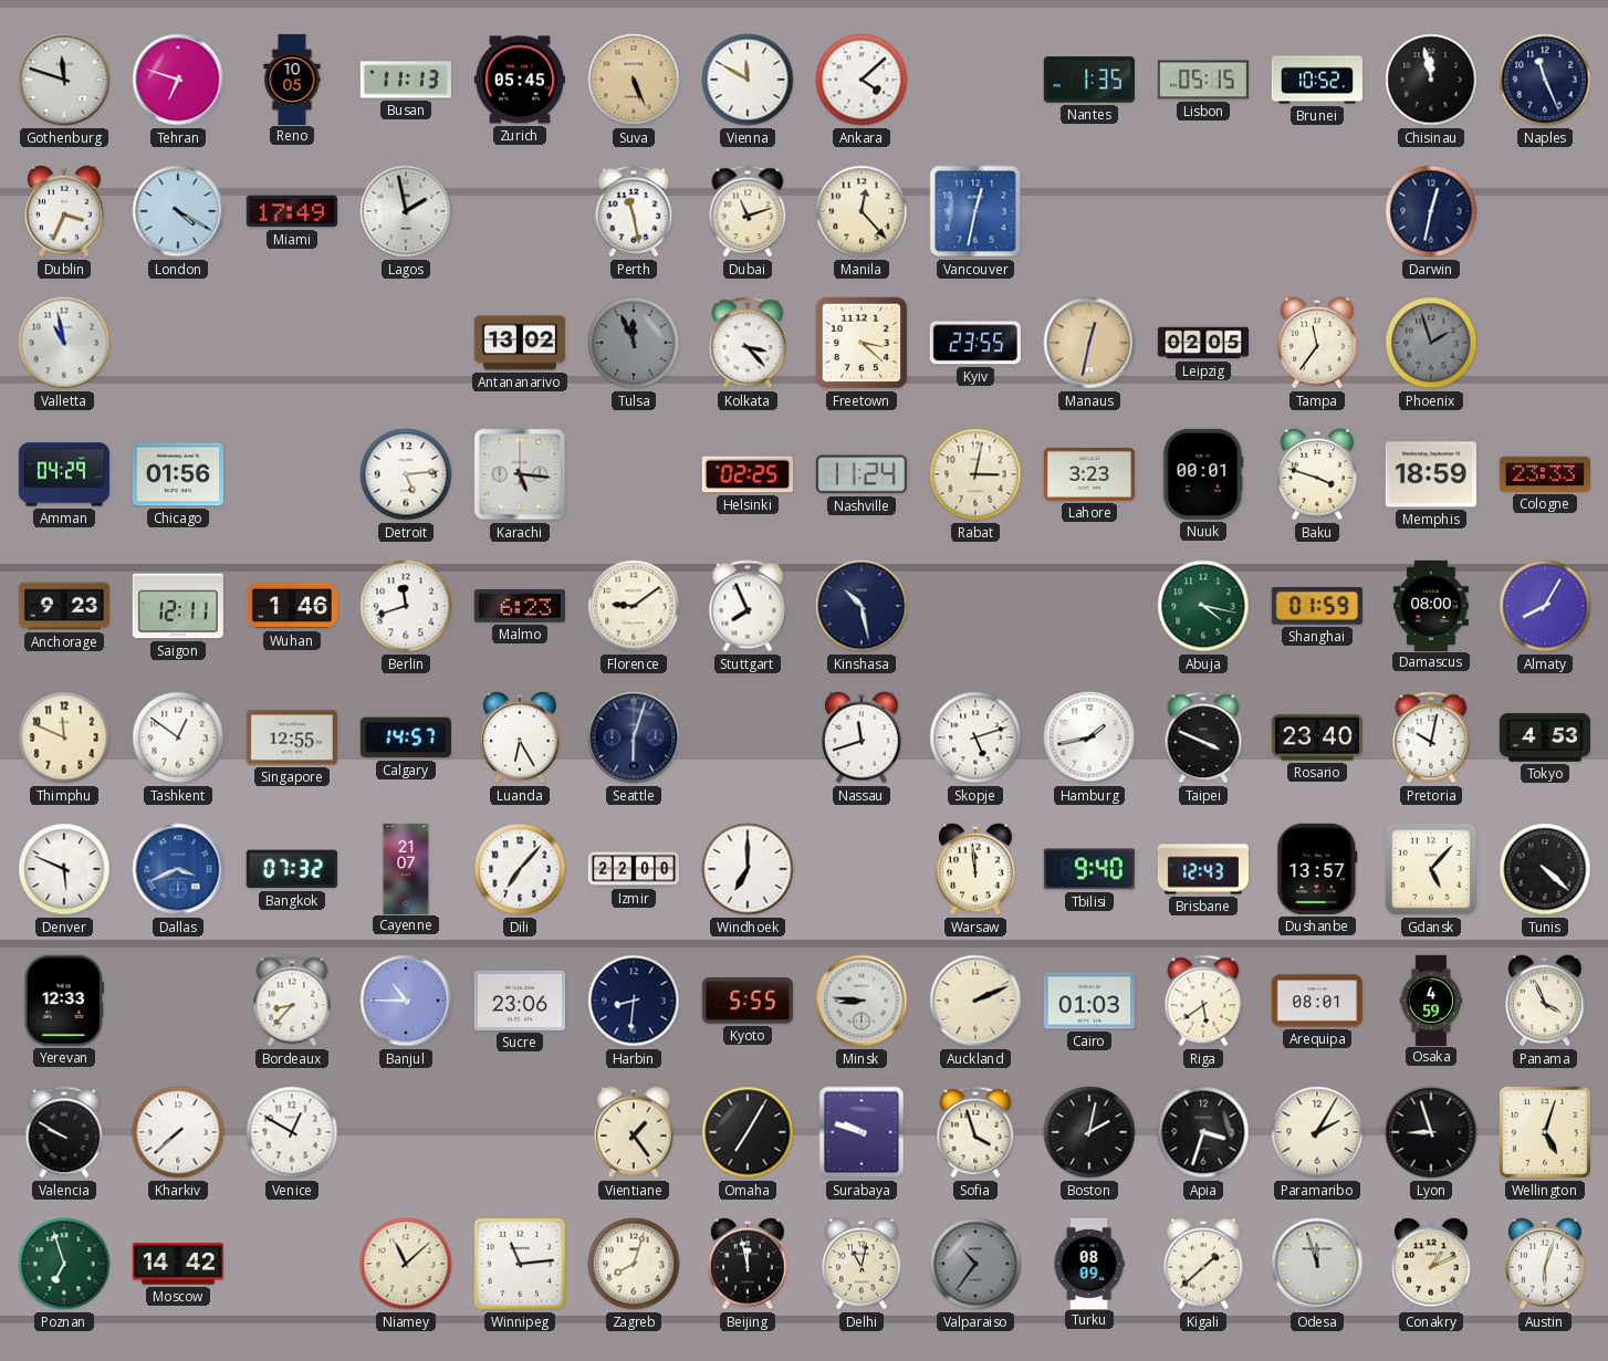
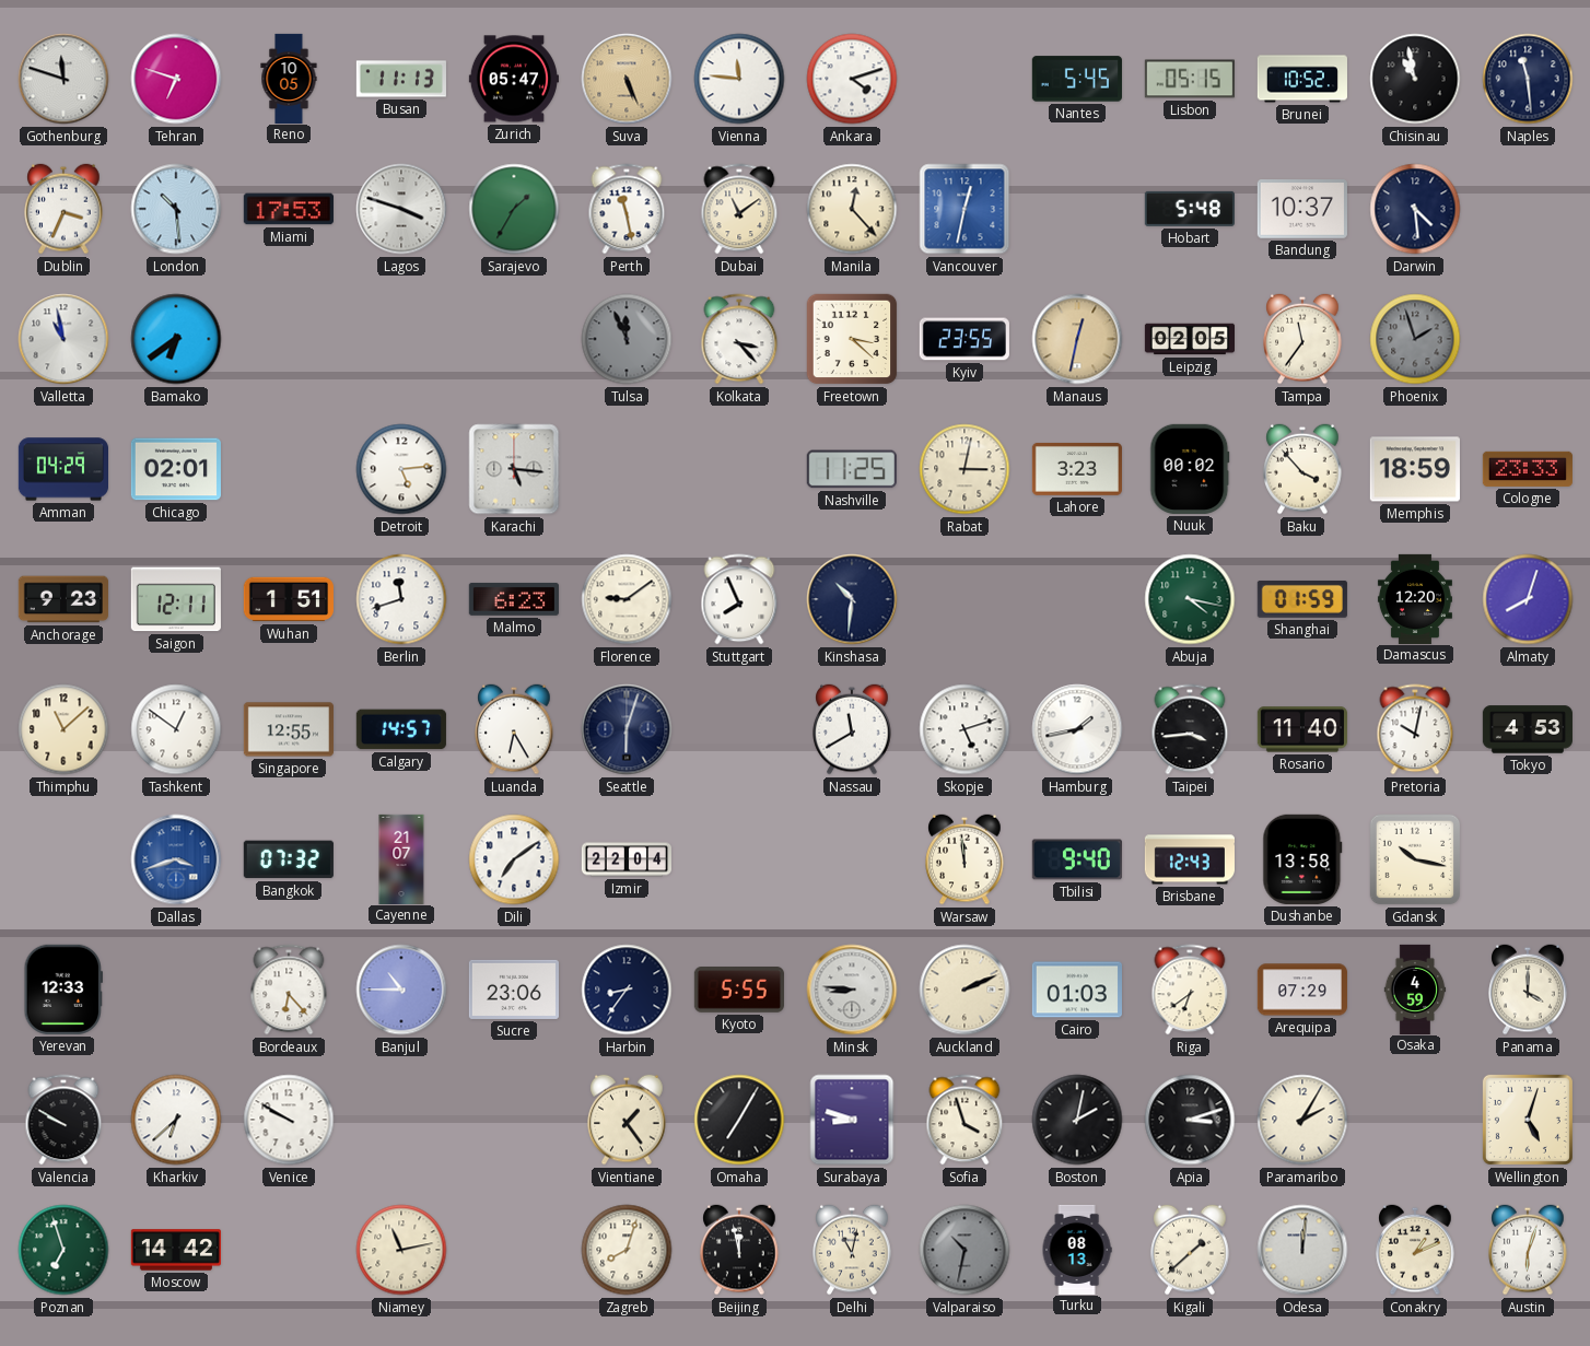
Zurich: 05:45 -> 05:47 (514, 79)
Vienna: 11:50 -> 11:46 (739, 79)
Ankara: 4:08 -> 4:12 (852, 79)
Nantes: 1:35 -> 5:45 (1077, 79)
Chisinau: 11:58 -> 10:58 (1415, 79)
Naples: 11:26 -> 11:29 (1528, 79)
London: 4:20 -> 10:29 (176, 209)
Miami: 17:49 -> 17:53 (289, 209)
Lagos: 1:58 -> 3:48 (401, 209)
Sarajevo: none -> 1:35 (514, 209)
Dubai: 11:12 -> 11:09 (739, 209)
Hobart: none -> 5:48 (1190, 209)
Bandung: none -> 10:37 (1302, 209)
Darwin: 12:32 -> 4:29 (1415, 209)
Bamako: none -> 6:39 (176, 339)
Antananarivo: 13:02 -> none (520, 343)
Chicago: 01:56 -> 02:01 (176, 469)
Helsinki: 02:25 -> none (748, 474)
Nashville: 11:24 -> 11:25 (852, 469)
Nuuk: 00:01 -> 00:02 (1190, 469)
Baku: 3:48 -> 3:53 (1302, 469)
Wuhan: 1:46 -> 1:51 (289, 599)
Kinshasa: 10:28 -> 10:31 (852, 599)
Damascus: 08:00 -> 12:20 (1415, 598)
Almaty: 8:05 -> 8:03 (1528, 599)
Thimphu: 11:49 -> 11:08 (63, 729)
Nassau: 11:42 -> 11:40 (852, 729)
Taipei: 3:49 -> 3:44 (1190, 729)
Rosario: 23:40 -> 11:40 (1302, 729)
Denver: 5:49 -> none (64, 869)
Dallas: 3:41 -> 3:42 (176, 859)
Dili: 7:07 -> 7:09 (514, 859)
Izmir: 22:00 -> 22:04 (626, 859)
Windhoek: 7:00 -> none (748, 869)
Dushanbe: 13:57 -> 13:58 (1302, 859)
Gdansk: 5:07 -> 10:17 (1415, 859)
Tunis: 4:22 -> none (1545, 869)
Bordeaux: 8:37 -> 6:23 (289, 990)
Harbin: 8:31 -> 8:36 (627, 990)
Riga: 5:39 -> 6:39 (1190, 990)
Arequipa: 08:01 -> 07:29 (1302, 990)
Panama: 3:56 -> 4:00 (1528, 990)
Kharkiv: 7:38 -> 6:38 (176, 1120)
Venice: 12:50 -> 9:50 (289, 1120)
Surabaya: 9:48 -> 8:48 (852, 1120)
Apia: 3:33 -> 3:12 (1190, 1120)
Lyon: 8:57 -> none (1431, 1132)
Niamey: 11:08 -> 11:13 (401, 1250)
Winnipeg: 11:14 -> none (520, 1264)
Valparaiso: 10:36 -> 10:32 (964, 1250)
Turku: 08:09 -> 08:13 (1077, 1249)
Odesa: 11:57 -> 12:01 (1302, 1250)
